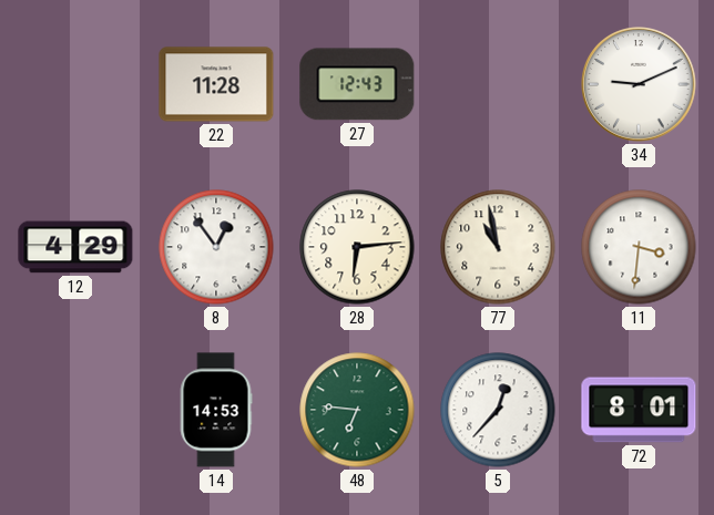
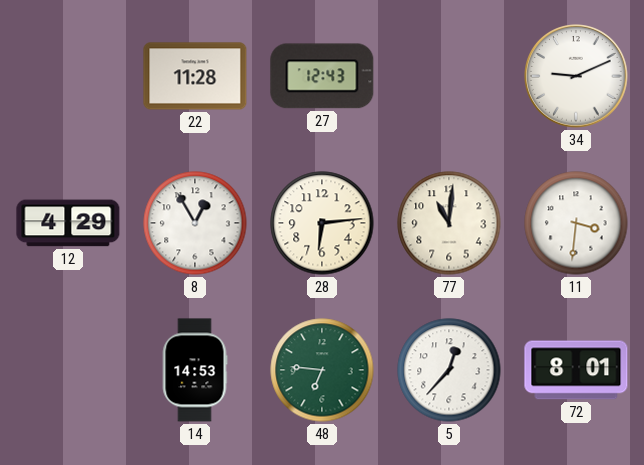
8: 12:54 -> 12:55 (195, 223)
77: 10:58 -> 11:01 (449, 223)
